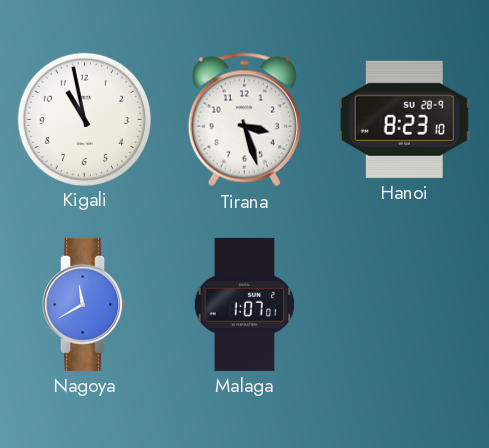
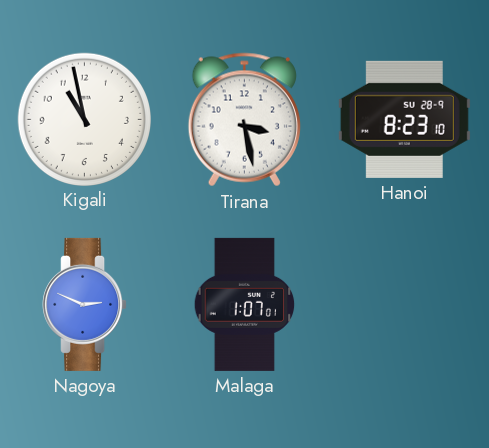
Tirana: 3:27 -> 3:28 (244, 120)
Nagoya: 11:40 -> 2:49 (85, 304)
